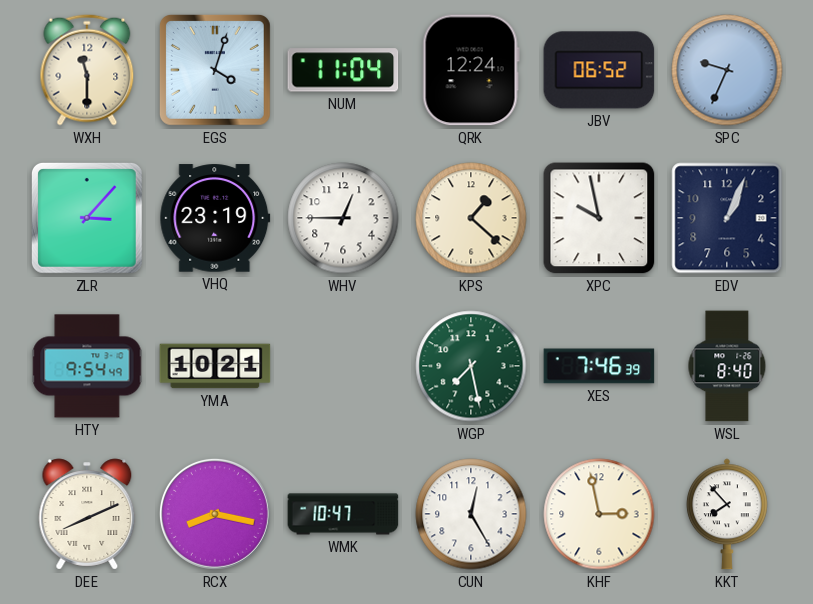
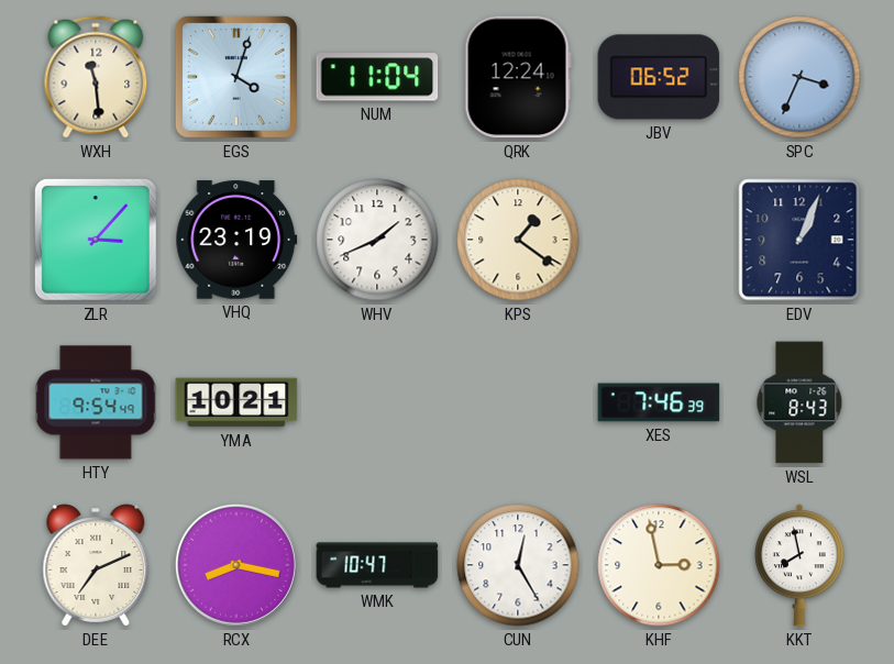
WXH: 11:30 -> 11:29 (96, 77)
SPC: 9:34 -> 3:34 (799, 77)
WHV: 12:45 -> 1:41 (377, 240)
KPS: 1:22 -> 1:21 (518, 240)
XPC: 9:58 -> none (599, 218)
WGP: 7:28 -> none (471, 366)
WSL: 8:40 -> 8:43 (799, 402)
DEE: 8:11 -> 7:11 (96, 565)
KKT: 7:53 -> 7:58 (799, 565)
